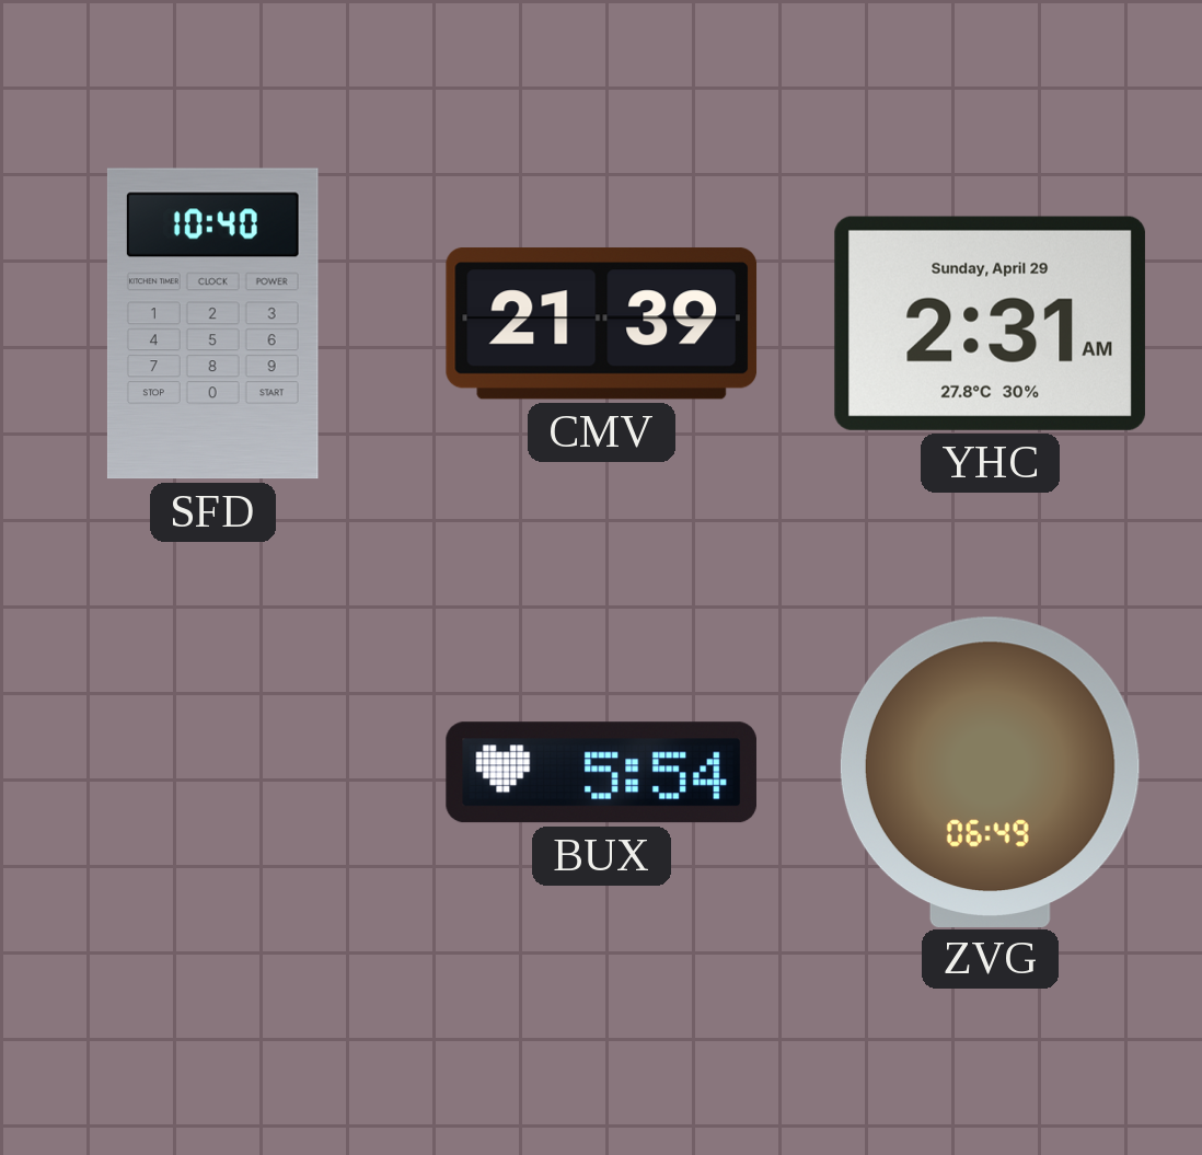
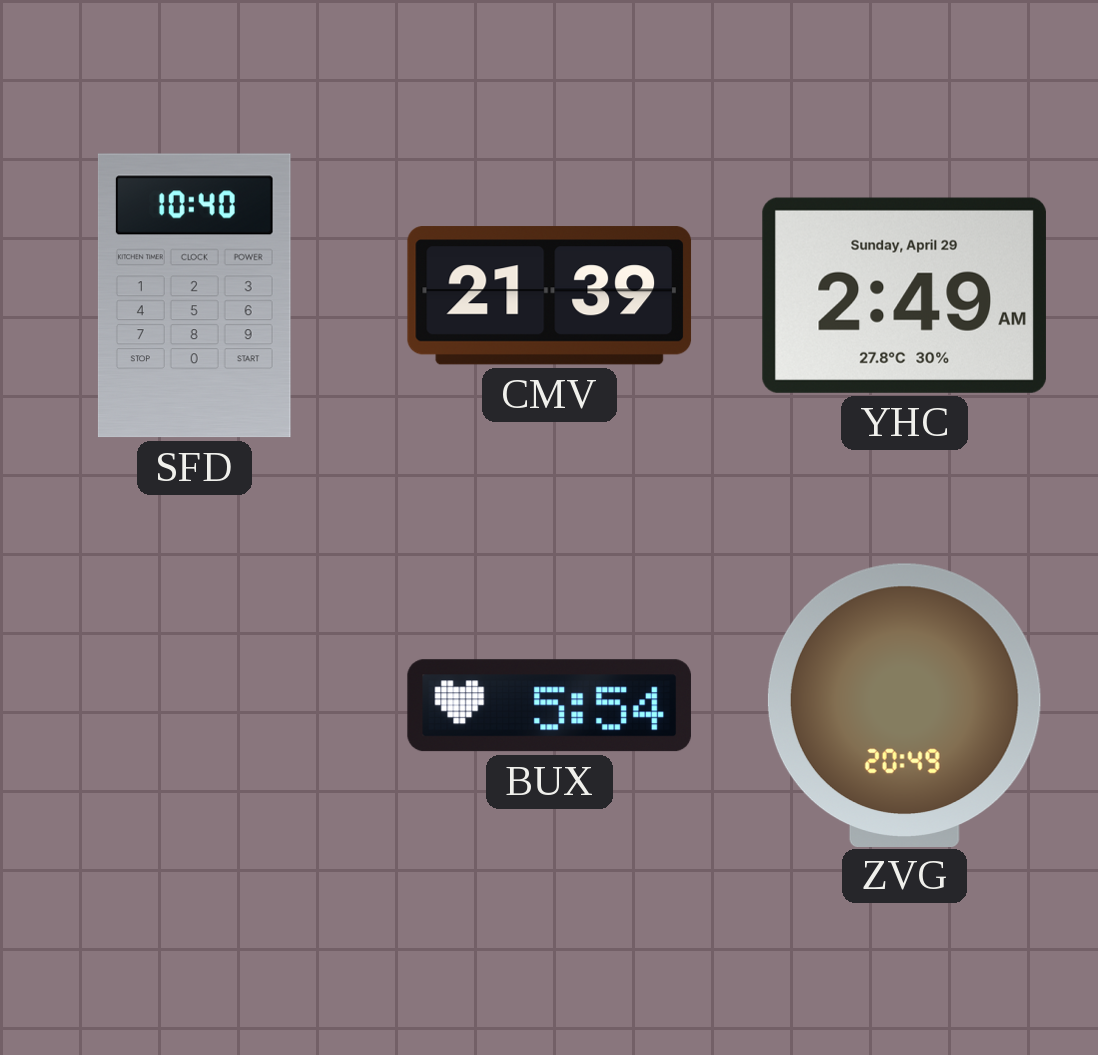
YHC: 2:31 -> 2:49 (904, 295)
ZVG: 06:49 -> 20:49 (904, 705)
